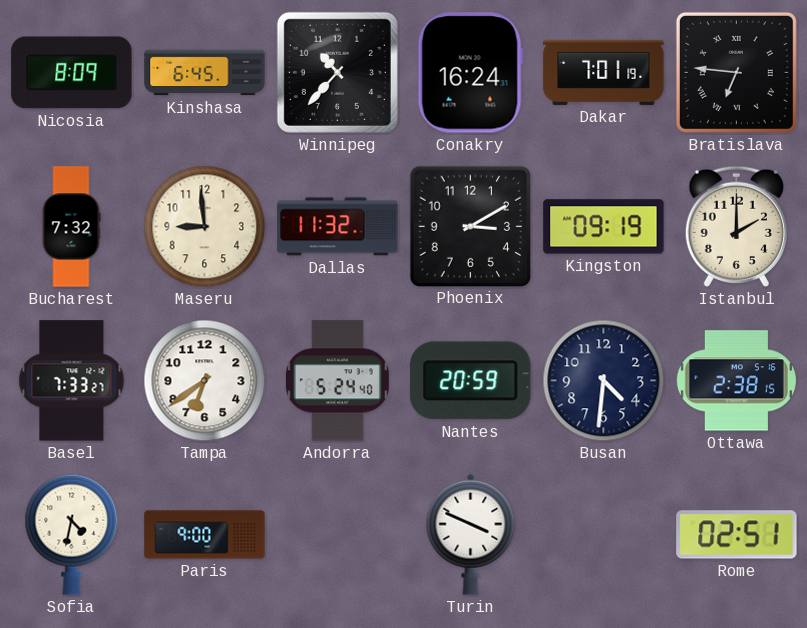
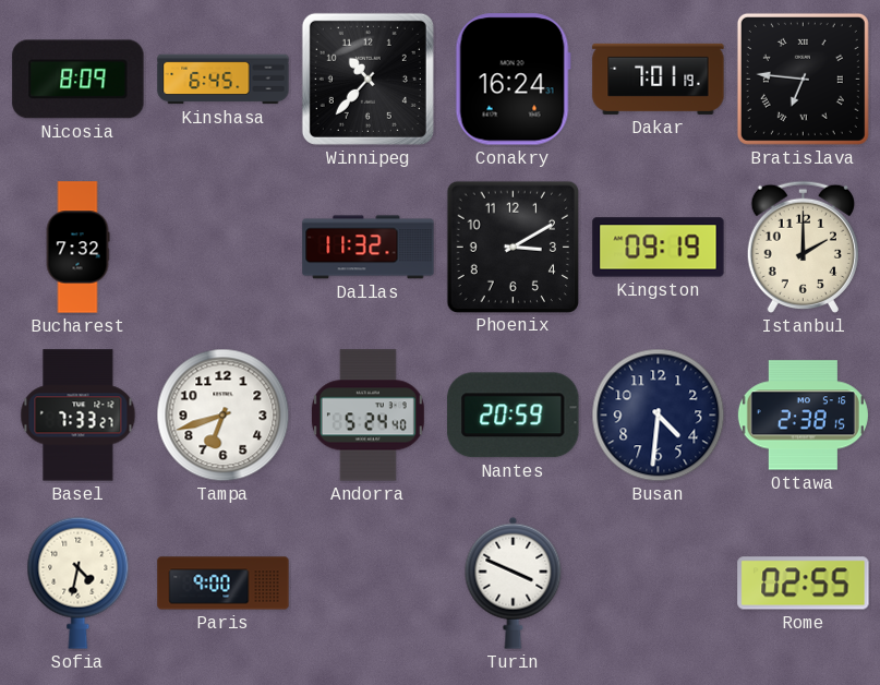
Maseru: 8:59 -> none (205, 227)
Tampa: 6:39 -> 6:42 (224, 416)
Rome: 02:51 -> 02:55 (804, 584)
